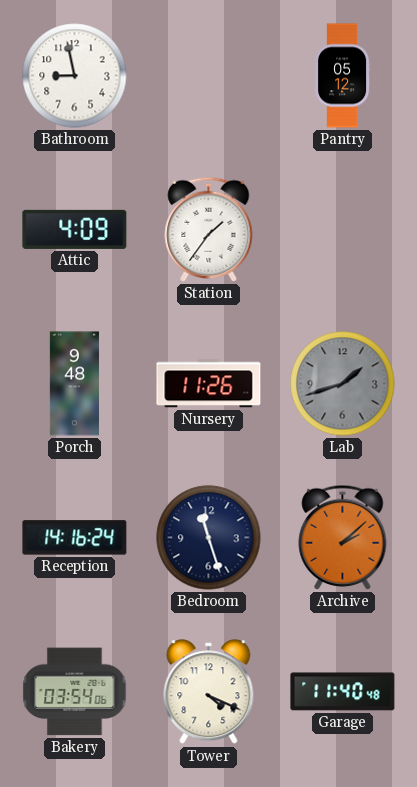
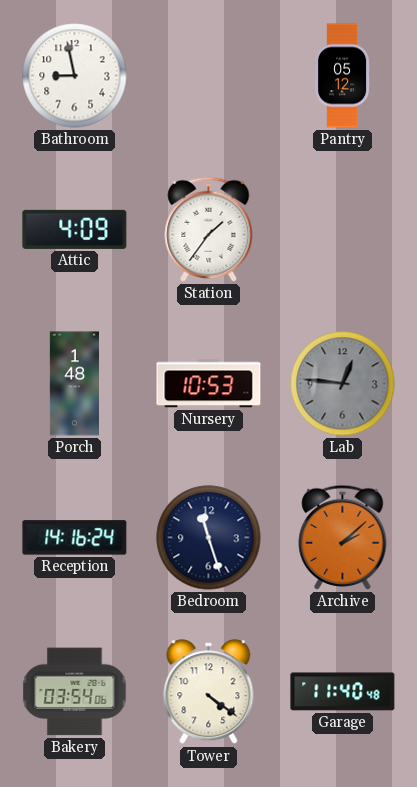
Porch: 9:48 -> 1:48 (74, 384)
Nursery: 11:26 -> 10:53 (209, 384)
Lab: 1:42 -> 12:46 (343, 384)
Tower: 4:19 -> 4:21 (209, 692)
